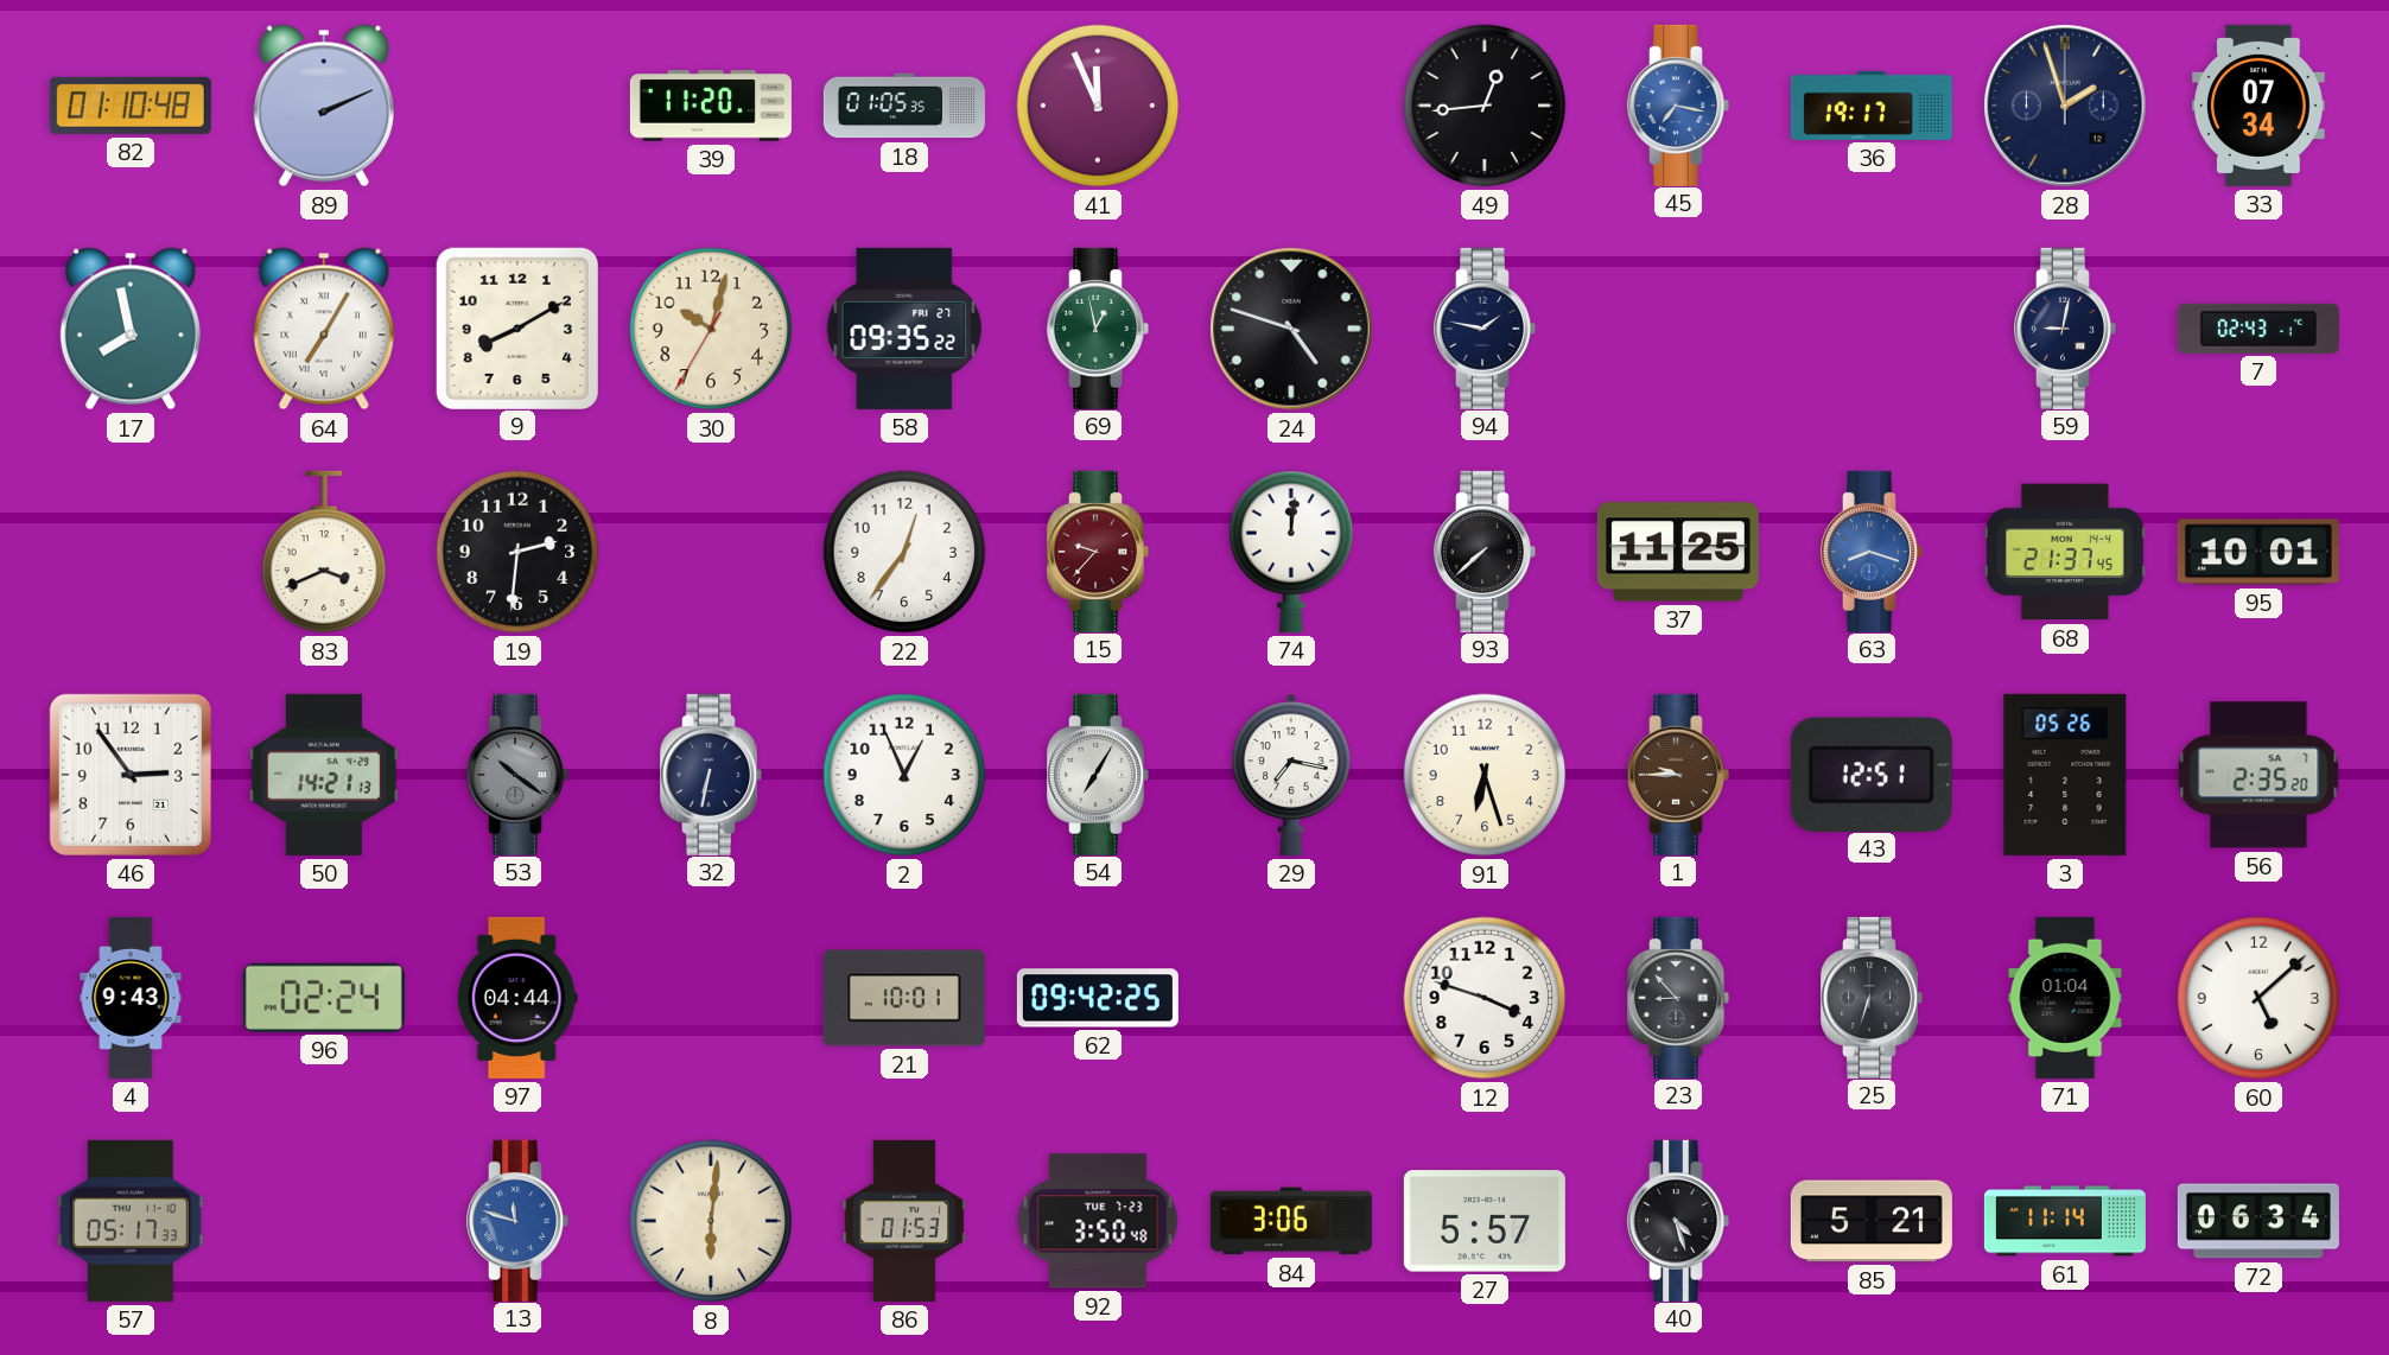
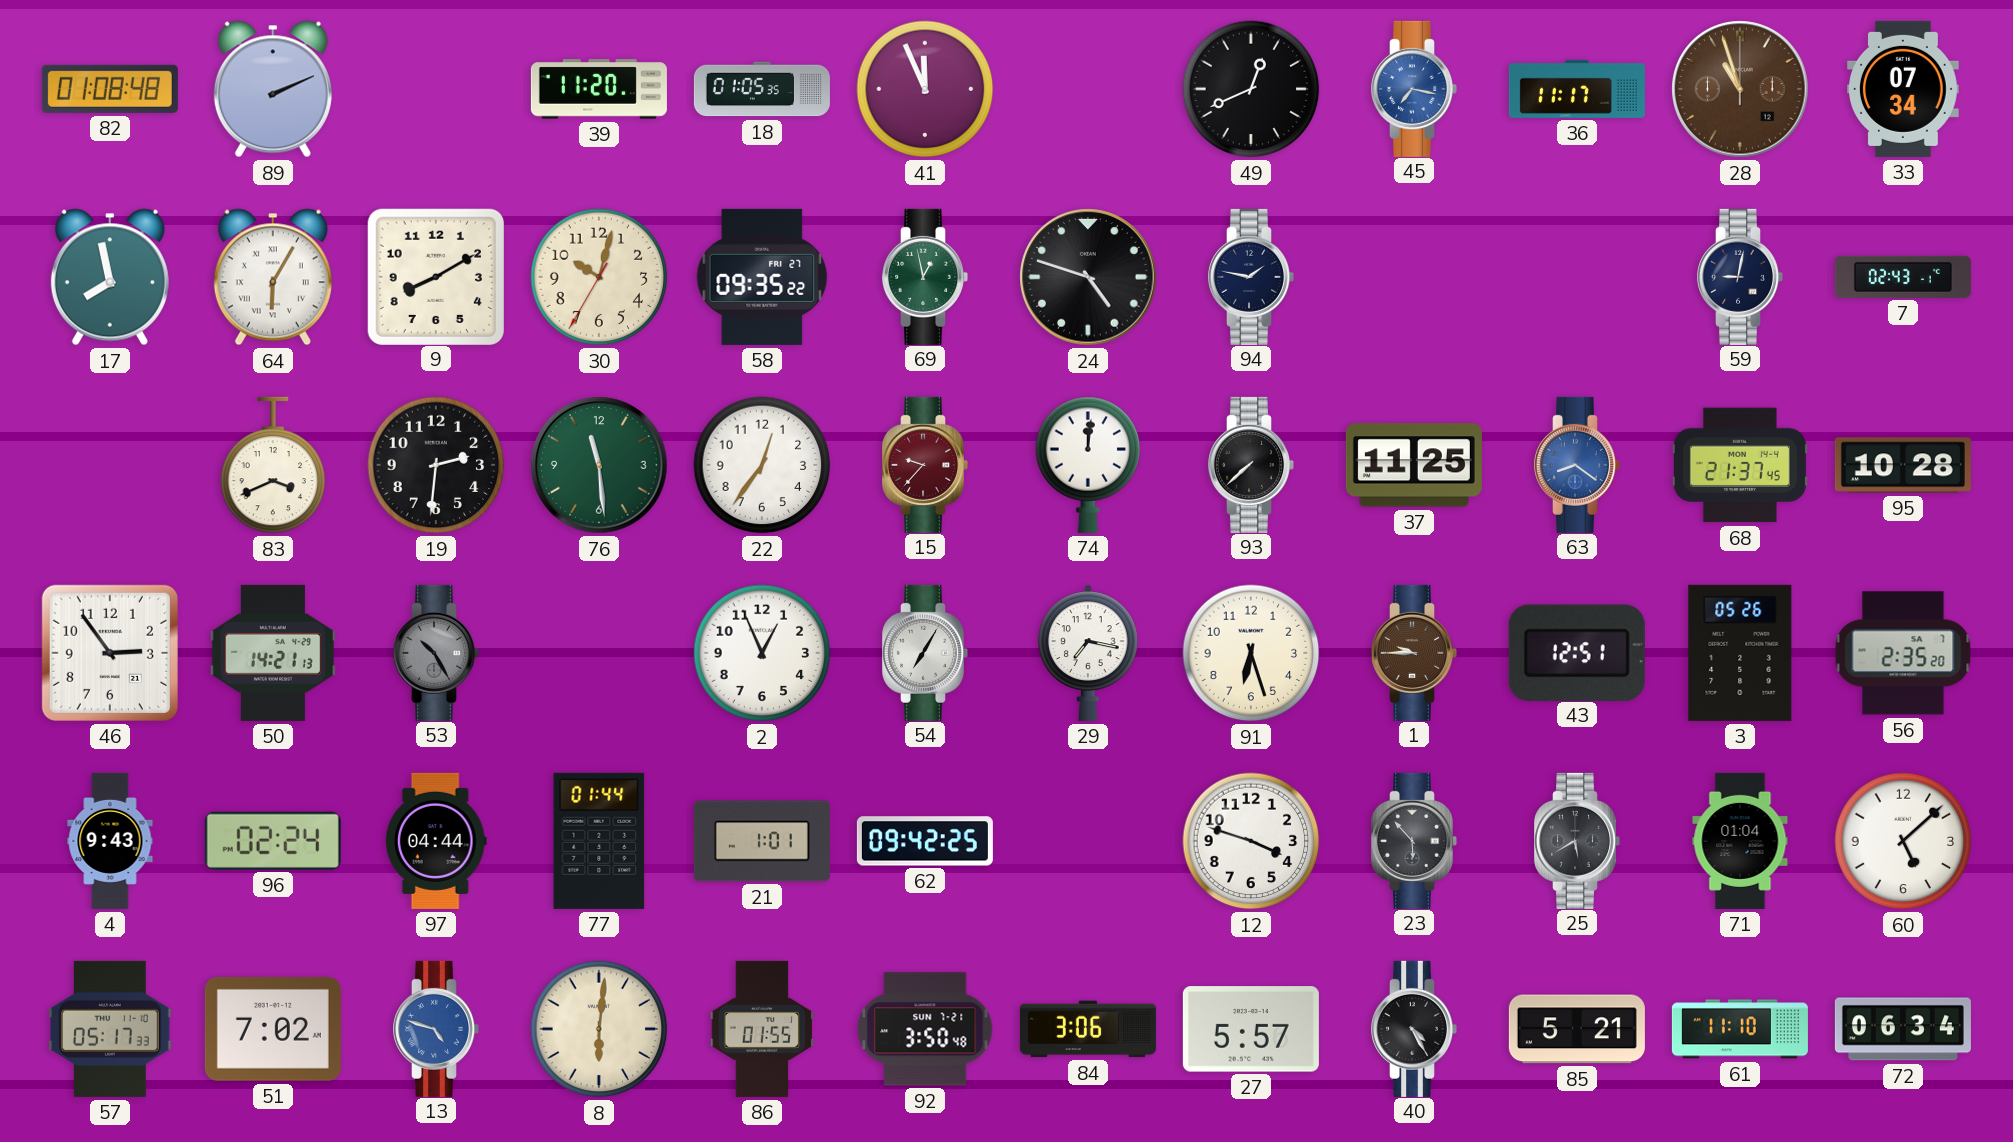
82: 01:10 -> 01:08 (110, 89)
49: 12:44 -> 12:41 (1251, 89)
36: 19:17 -> 11:17 (1577, 89)
28: 1:57 -> 10:57 (1740, 89)
28 dial: navy -> brown (1740, 89)
64: 7:05 -> 6:05 (273, 277)
76: none -> 11:29 (599, 465)
63: 8:18 -> 8:21 (1577, 465)
95: 10:01 -> 10:28 (1903, 465)
53: 10:21 -> 10:25 (436, 653)
32: 6:32 -> none (711, 775)
77: none -> 01:44 (599, 841)
21: 10:01 -> 1:01 (762, 841)
23: 8:53 -> 5:53 (1414, 841)
25: 6:33 -> 5:40 (1577, 841)
51: none -> 7:02 (273, 1029)
13: 11:48 -> 4:48 (436, 1029)
86: 01:53 -> 01:55 (762, 1029)
92 date: TUE 7-23 -> SUN 7-21 (925, 1029)
40: 4:27 -> 4:25 (1414, 1029)
61: 11:14 -> 11:10 (1740, 1029)
